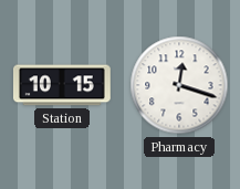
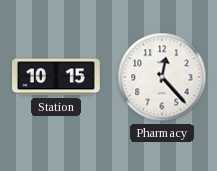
Pharmacy: 12:18 -> 12:23 (162, 77)
